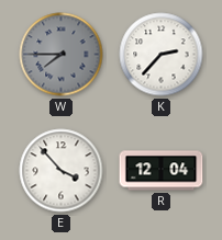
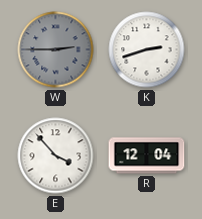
W: 7:45 -> 2:45 (56, 50)
K: 2:37 -> 2:42 (147, 50)
